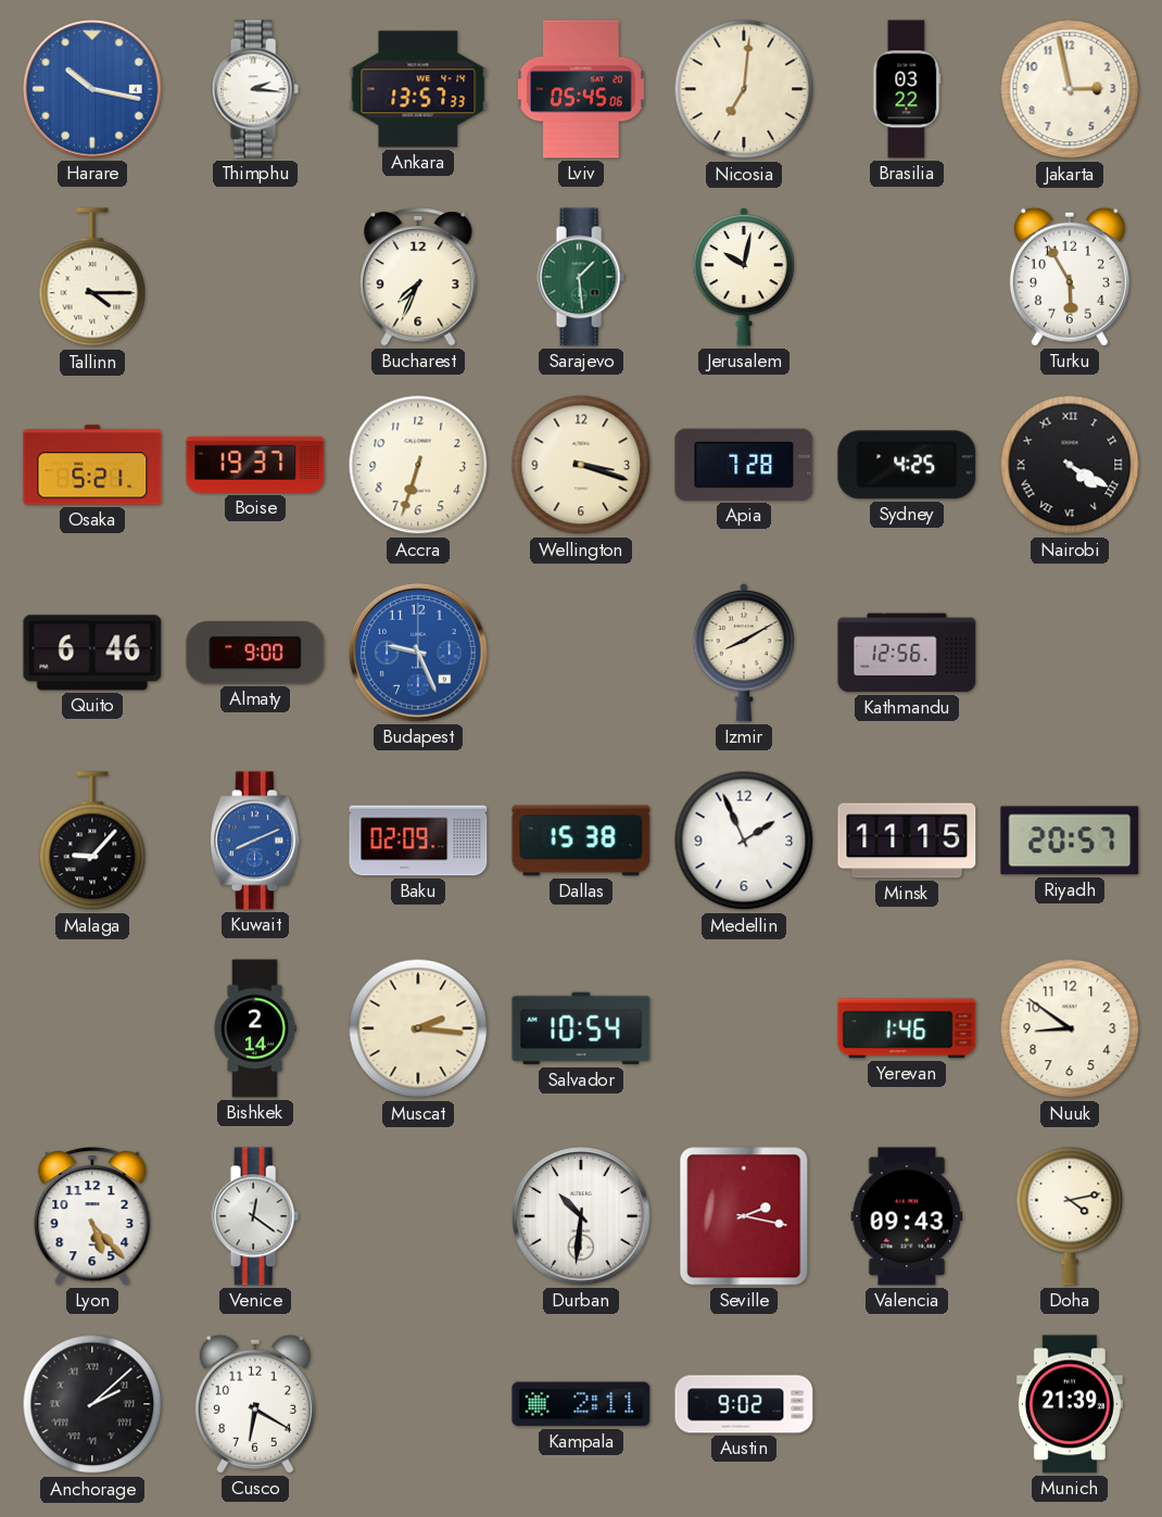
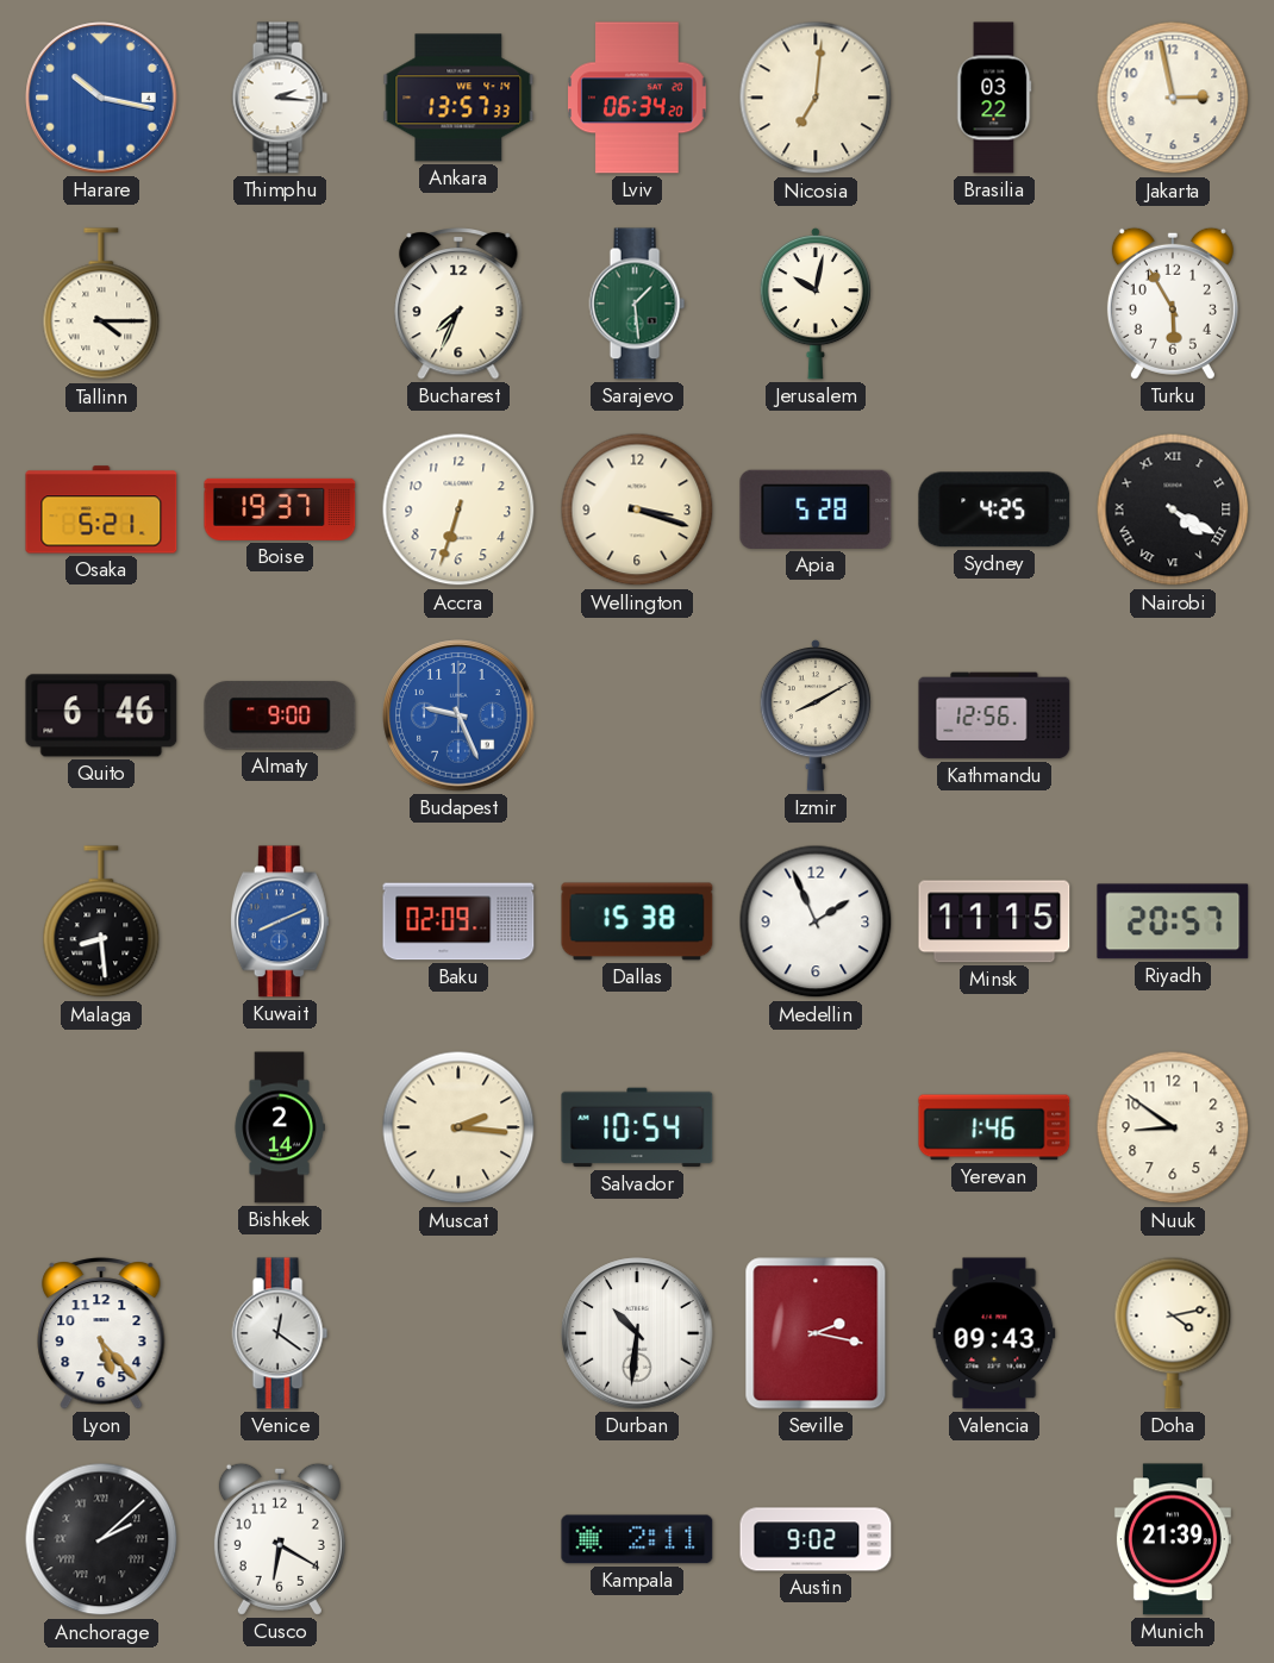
Lviv: 05:45 -> 06:34 (637, 98)
Apia: 7:28 -> 5:28 (816, 509)
Malaga: 9:07 -> 8:29 (101, 923)
